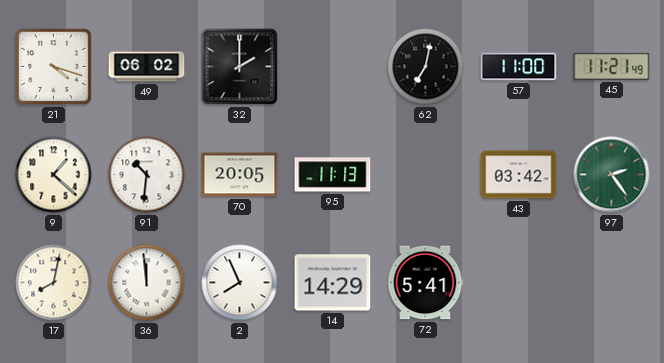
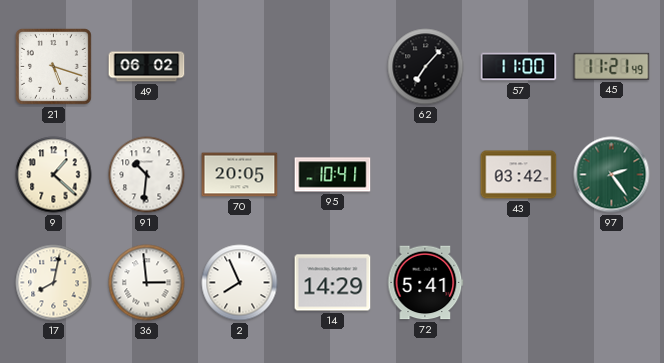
21: 4:18 -> 5:18 (53, 66)
32: 2:00 -> none (240, 67)
62: 7:02 -> 7:07 (426, 67)
95: 11:13 -> 10:41 (333, 175)
36: 11:59 -> 2:59 (147, 283)
